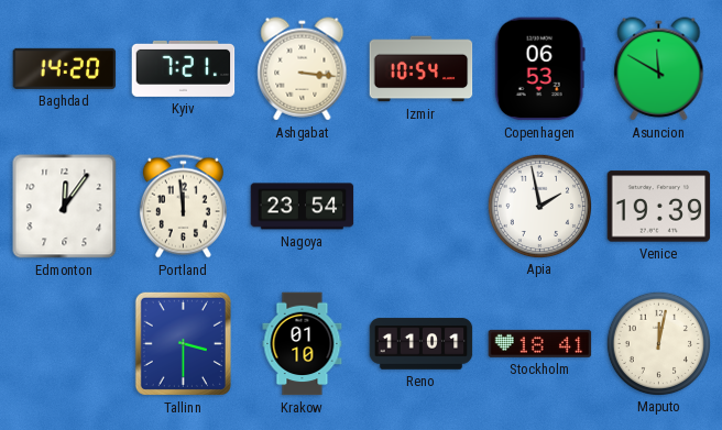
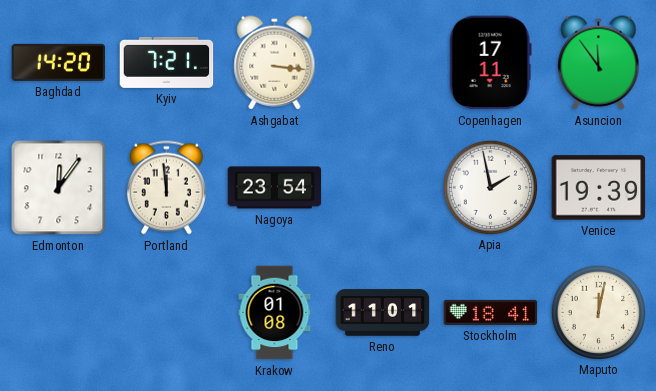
Izmir: 10:54 -> none (422, 69)
Copenhagen: 06:53 -> 17:11 (490, 63)
Asuncion: 11:50 -> 11:54 (599, 63)
Tallinn: 3:30 -> none (183, 343)
Krakow: 01:10 -> 01:08 (275, 313)
